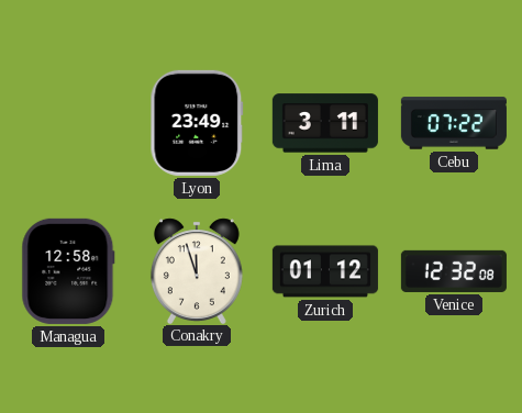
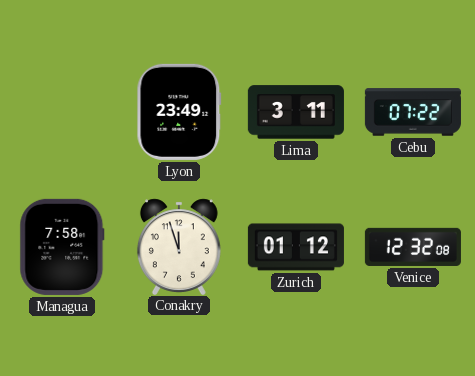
Managua: 12:58 -> 7:58 (62, 247)
